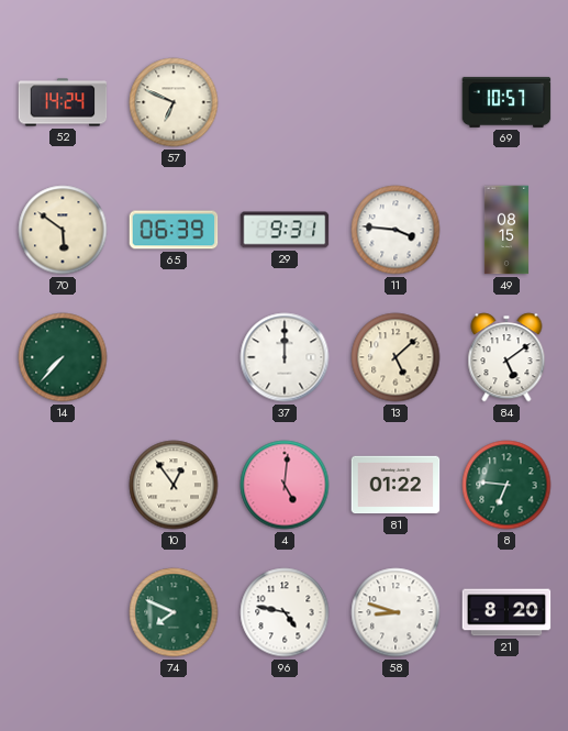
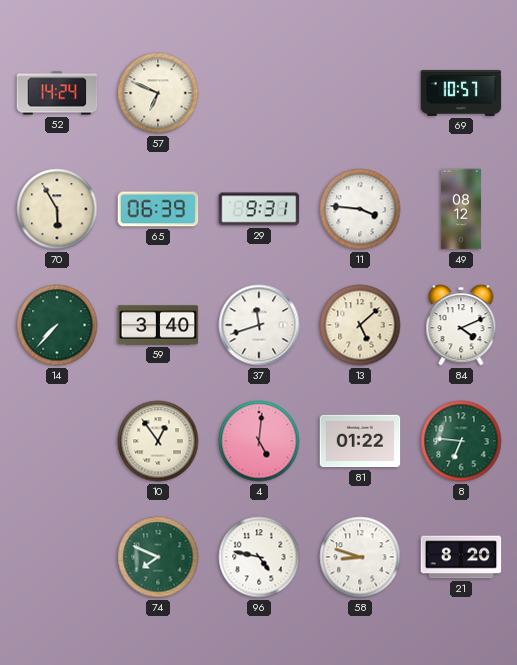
70: 5:51 -> 5:55 (57, 209)
49: 08:15 -> 08:12 (461, 209)
59: none -> 3:40 (158, 325)
37: 12:00 -> 11:42 (259, 325)
84: 5:09 -> 4:11 (461, 325)
